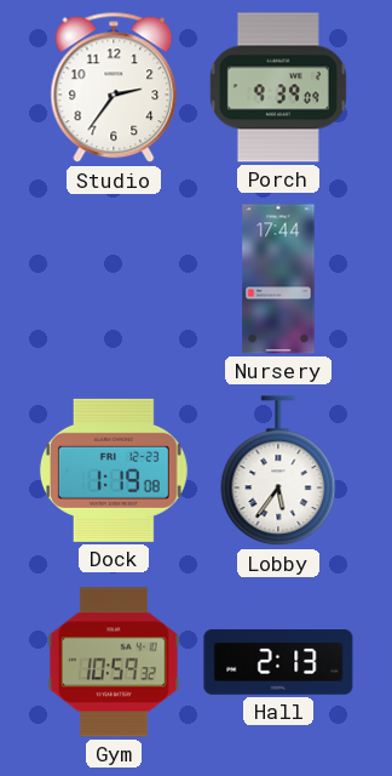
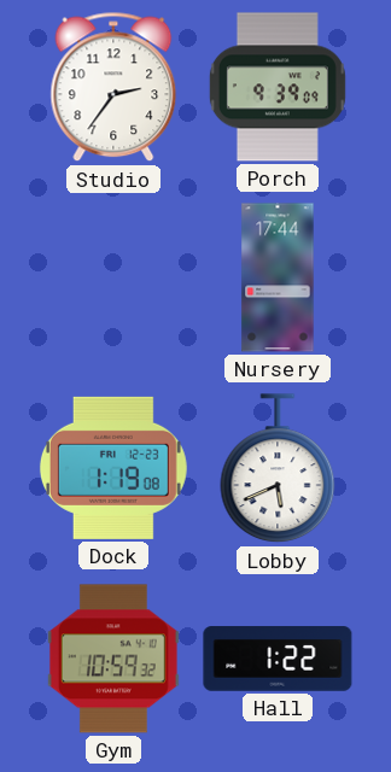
Lobby: 5:36 -> 5:41 (278, 469)
Hall: 2:13 -> 1:22 (278, 659)
